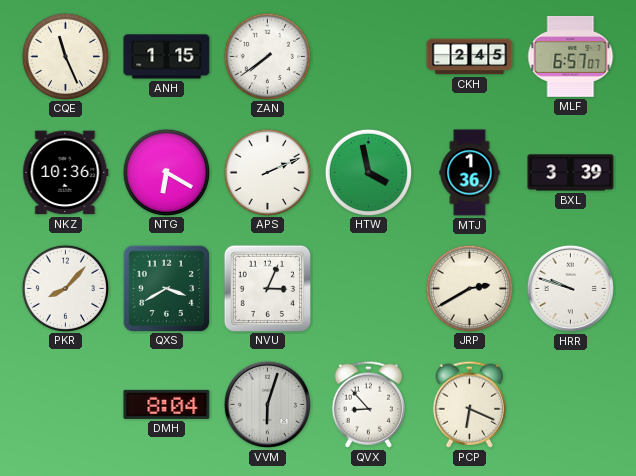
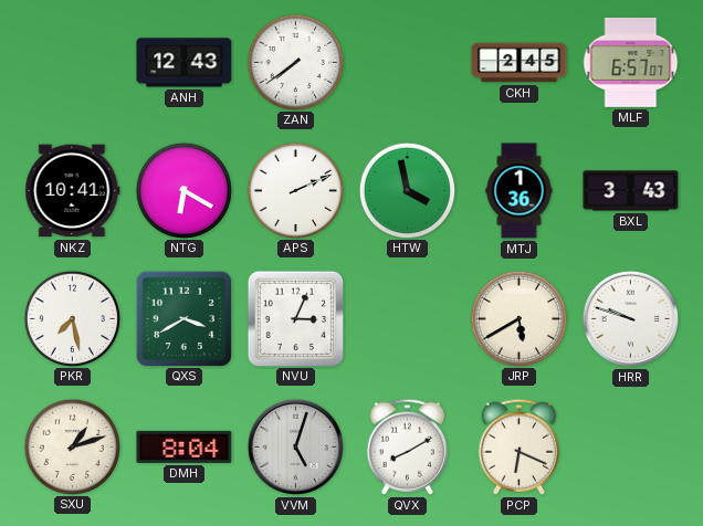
CQE: 11:26 -> none (65, 56)
ANH: 1:15 -> 12:43 (185, 63)
NKZ: 10:36 -> 10:41 (73, 191)
BXL: 3:39 -> 3:43 (631, 191)
PKR: 8:07 -> 7:28 (72, 318)
JRP: 2:40 -> 5:40 (518, 318)
SXU: none -> 1:12 (72, 446)
VVM: 6:03 -> 5:03 (295, 446)
QVX: 8:53 -> 8:10 (407, 446)
